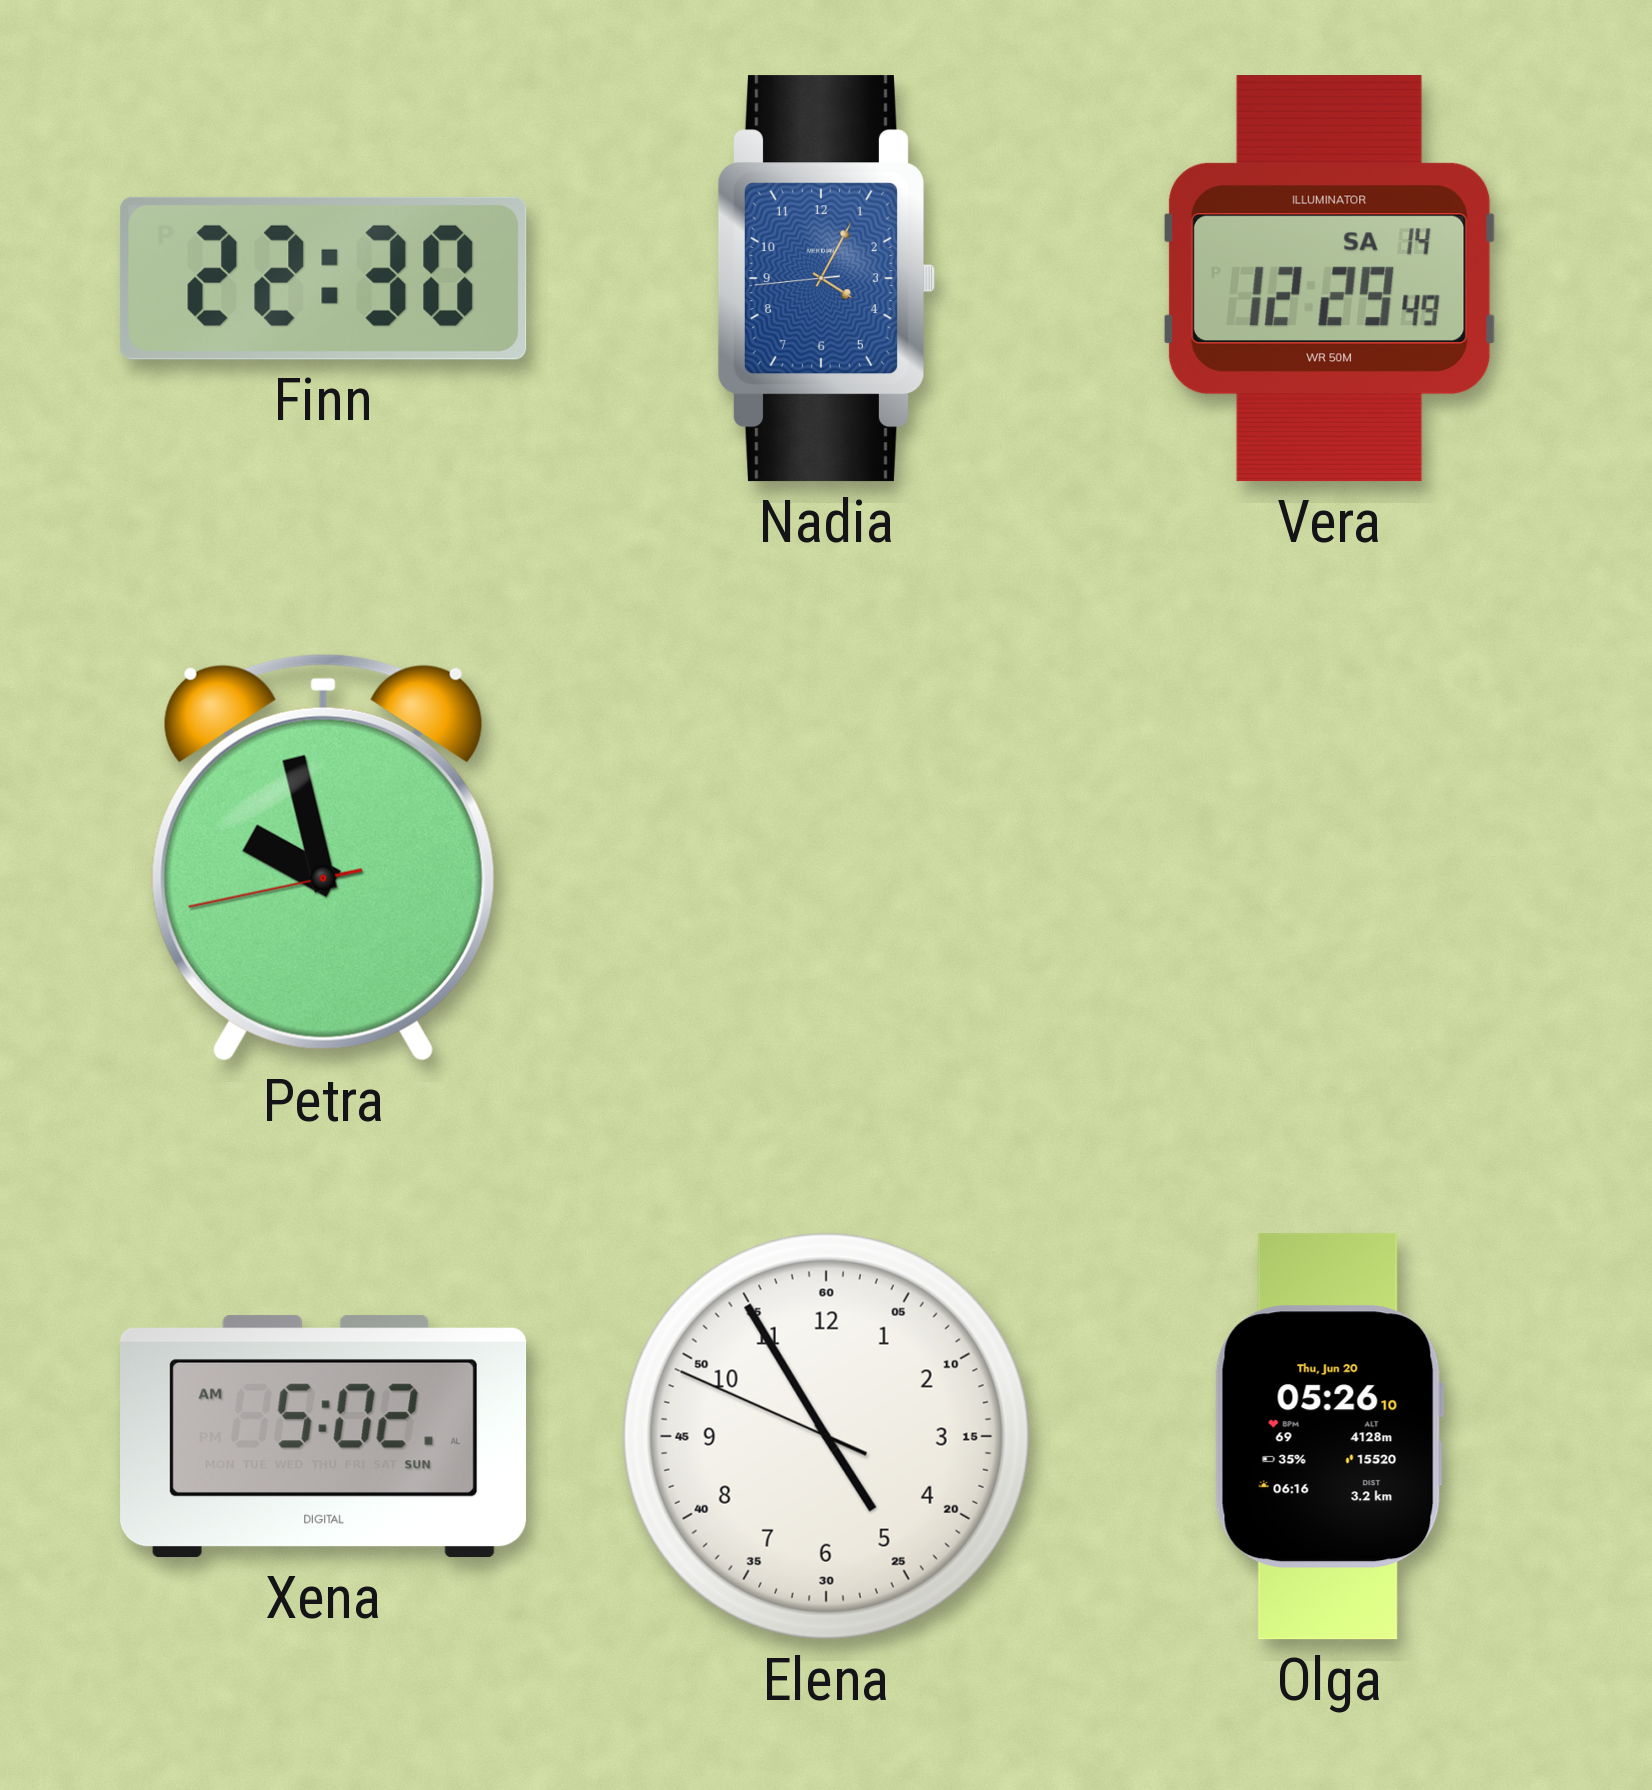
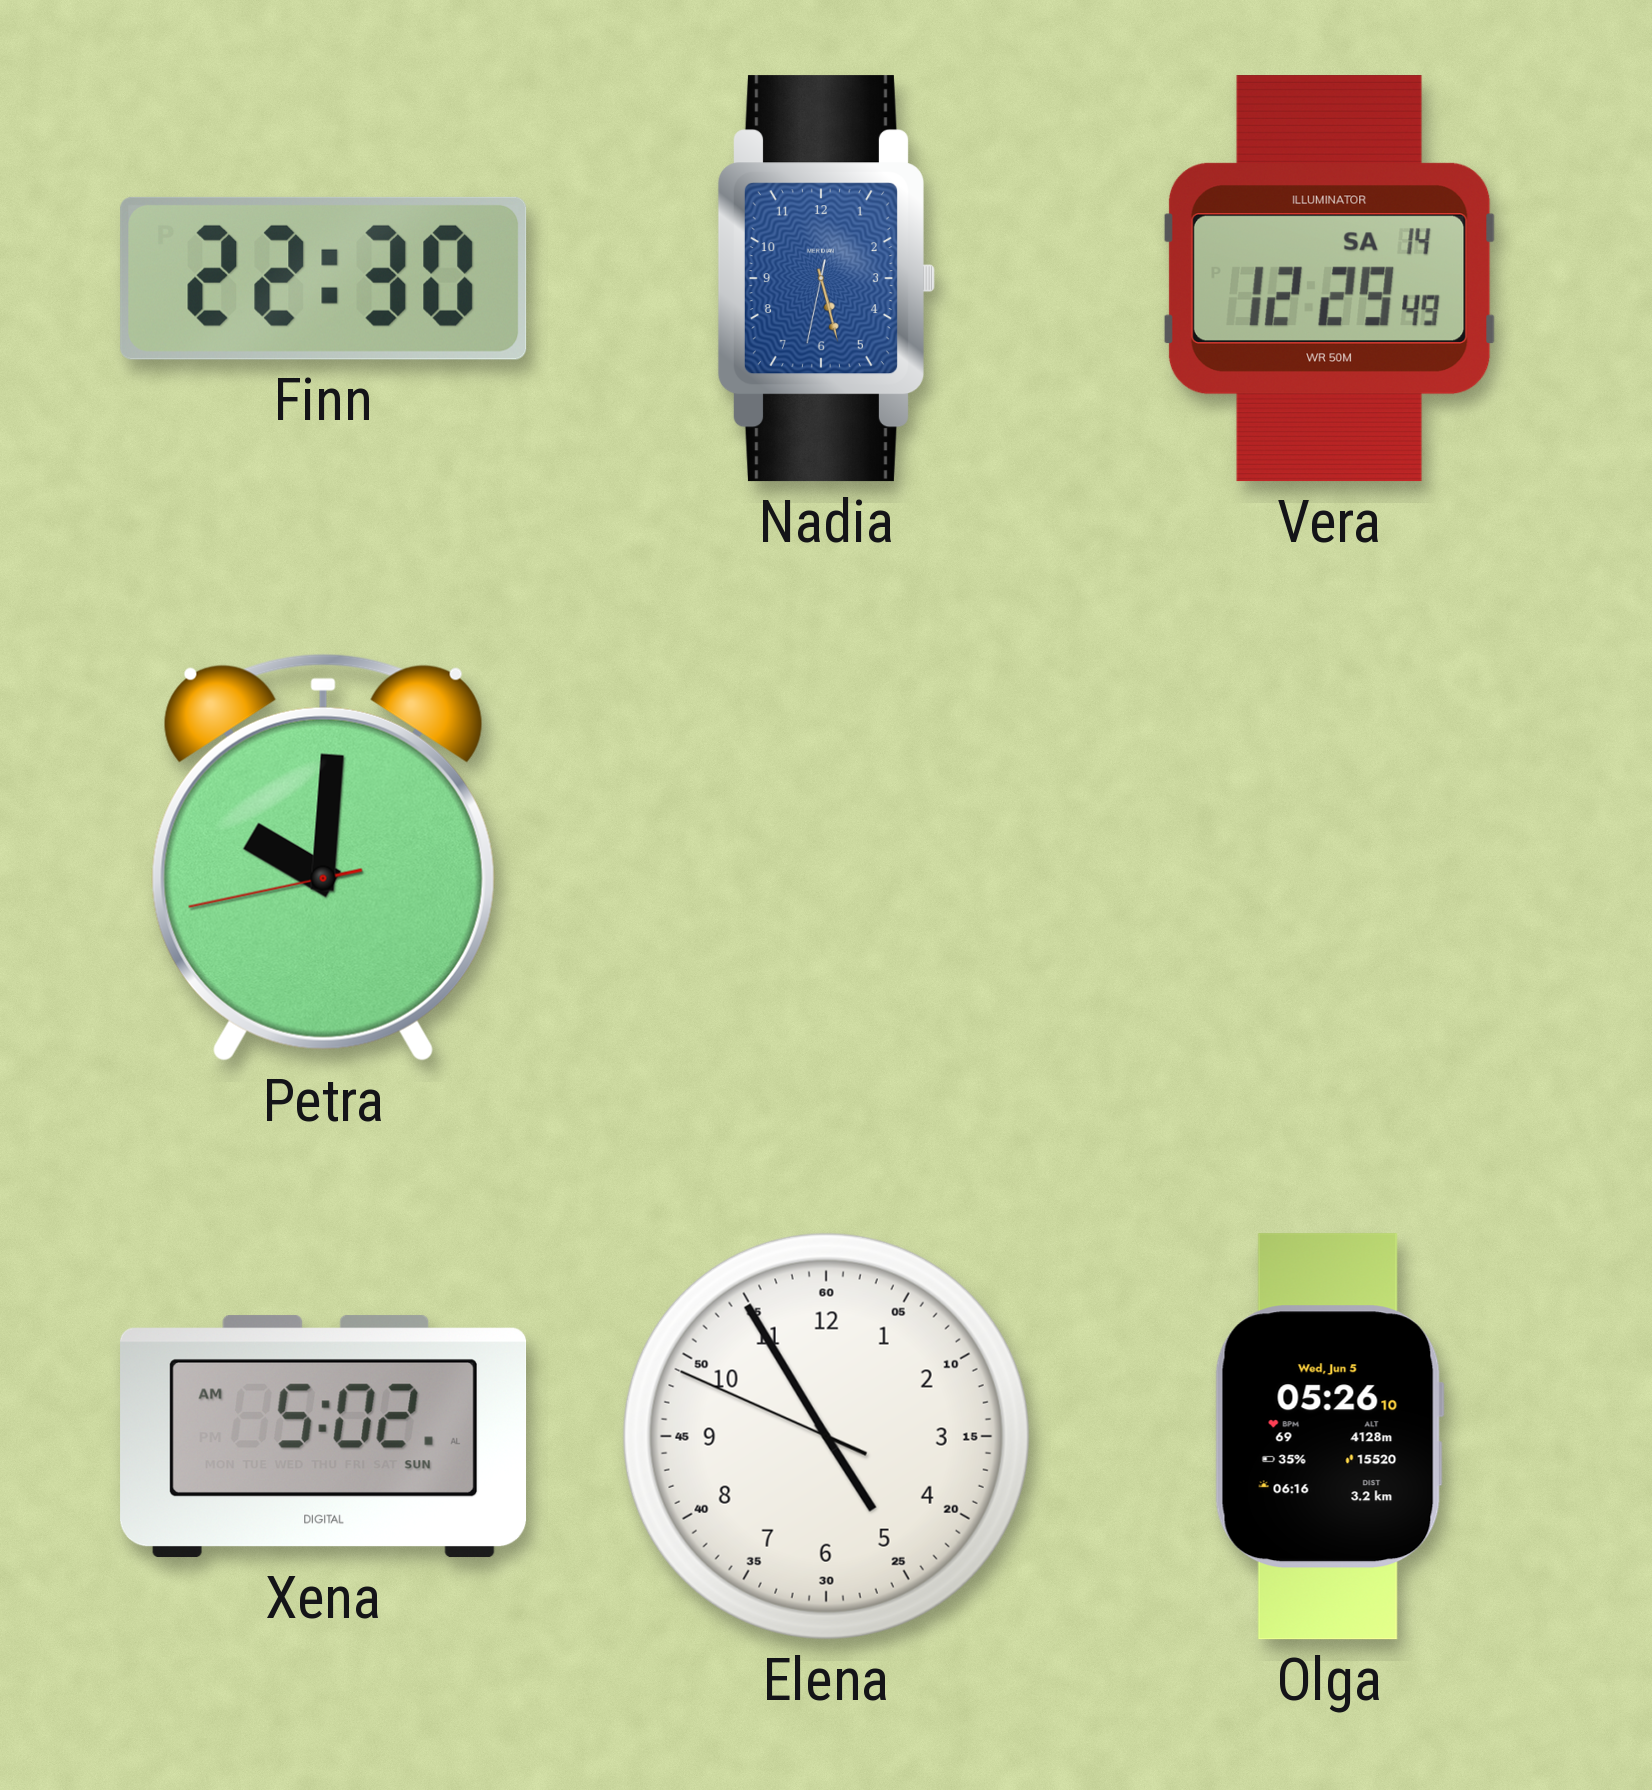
Nadia: 4:04 -> 5:27 (826, 279)
Petra: 9:57 -> 10:00 (323, 857)
Olga date: Thu, Jun 20 -> Wed, Jun 5 (1329, 1437)
